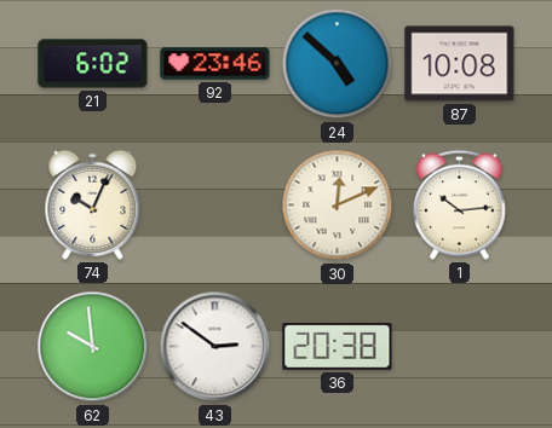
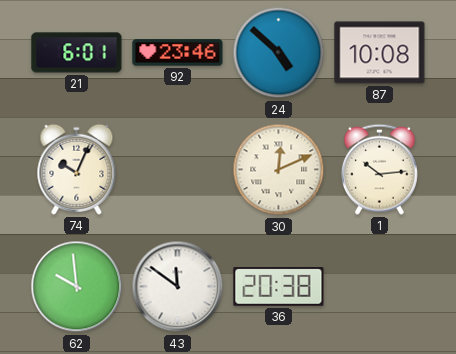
21: 6:02 -> 6:01 (77, 53)
43: 2:51 -> 11:51 (178, 287)
